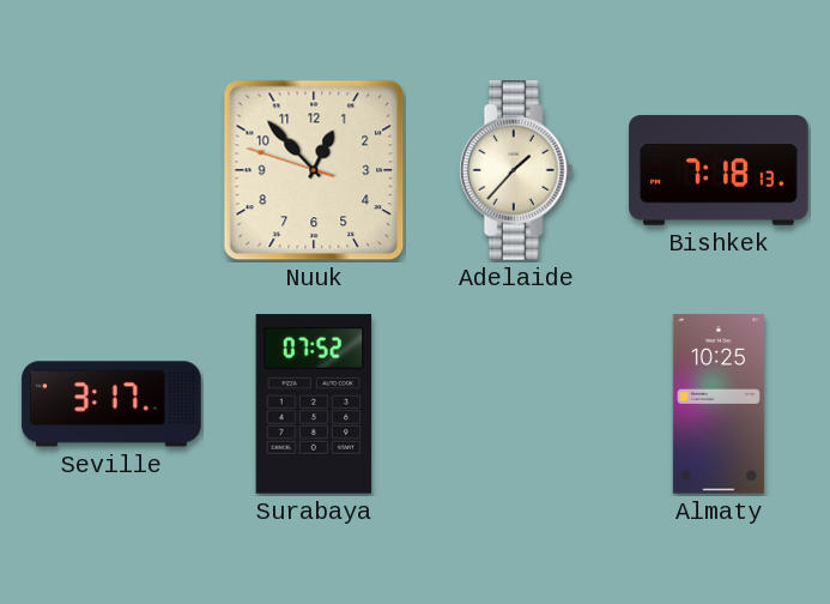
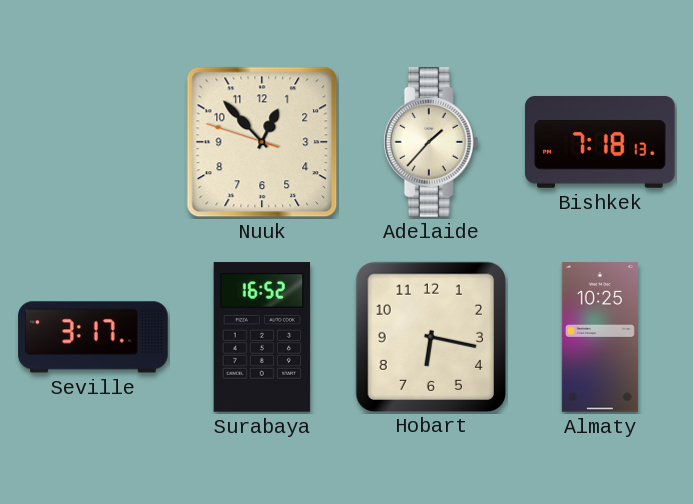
Surabaya: 07:52 -> 16:52 (262, 337)
Hobart: none -> 6:17 (430, 336)
